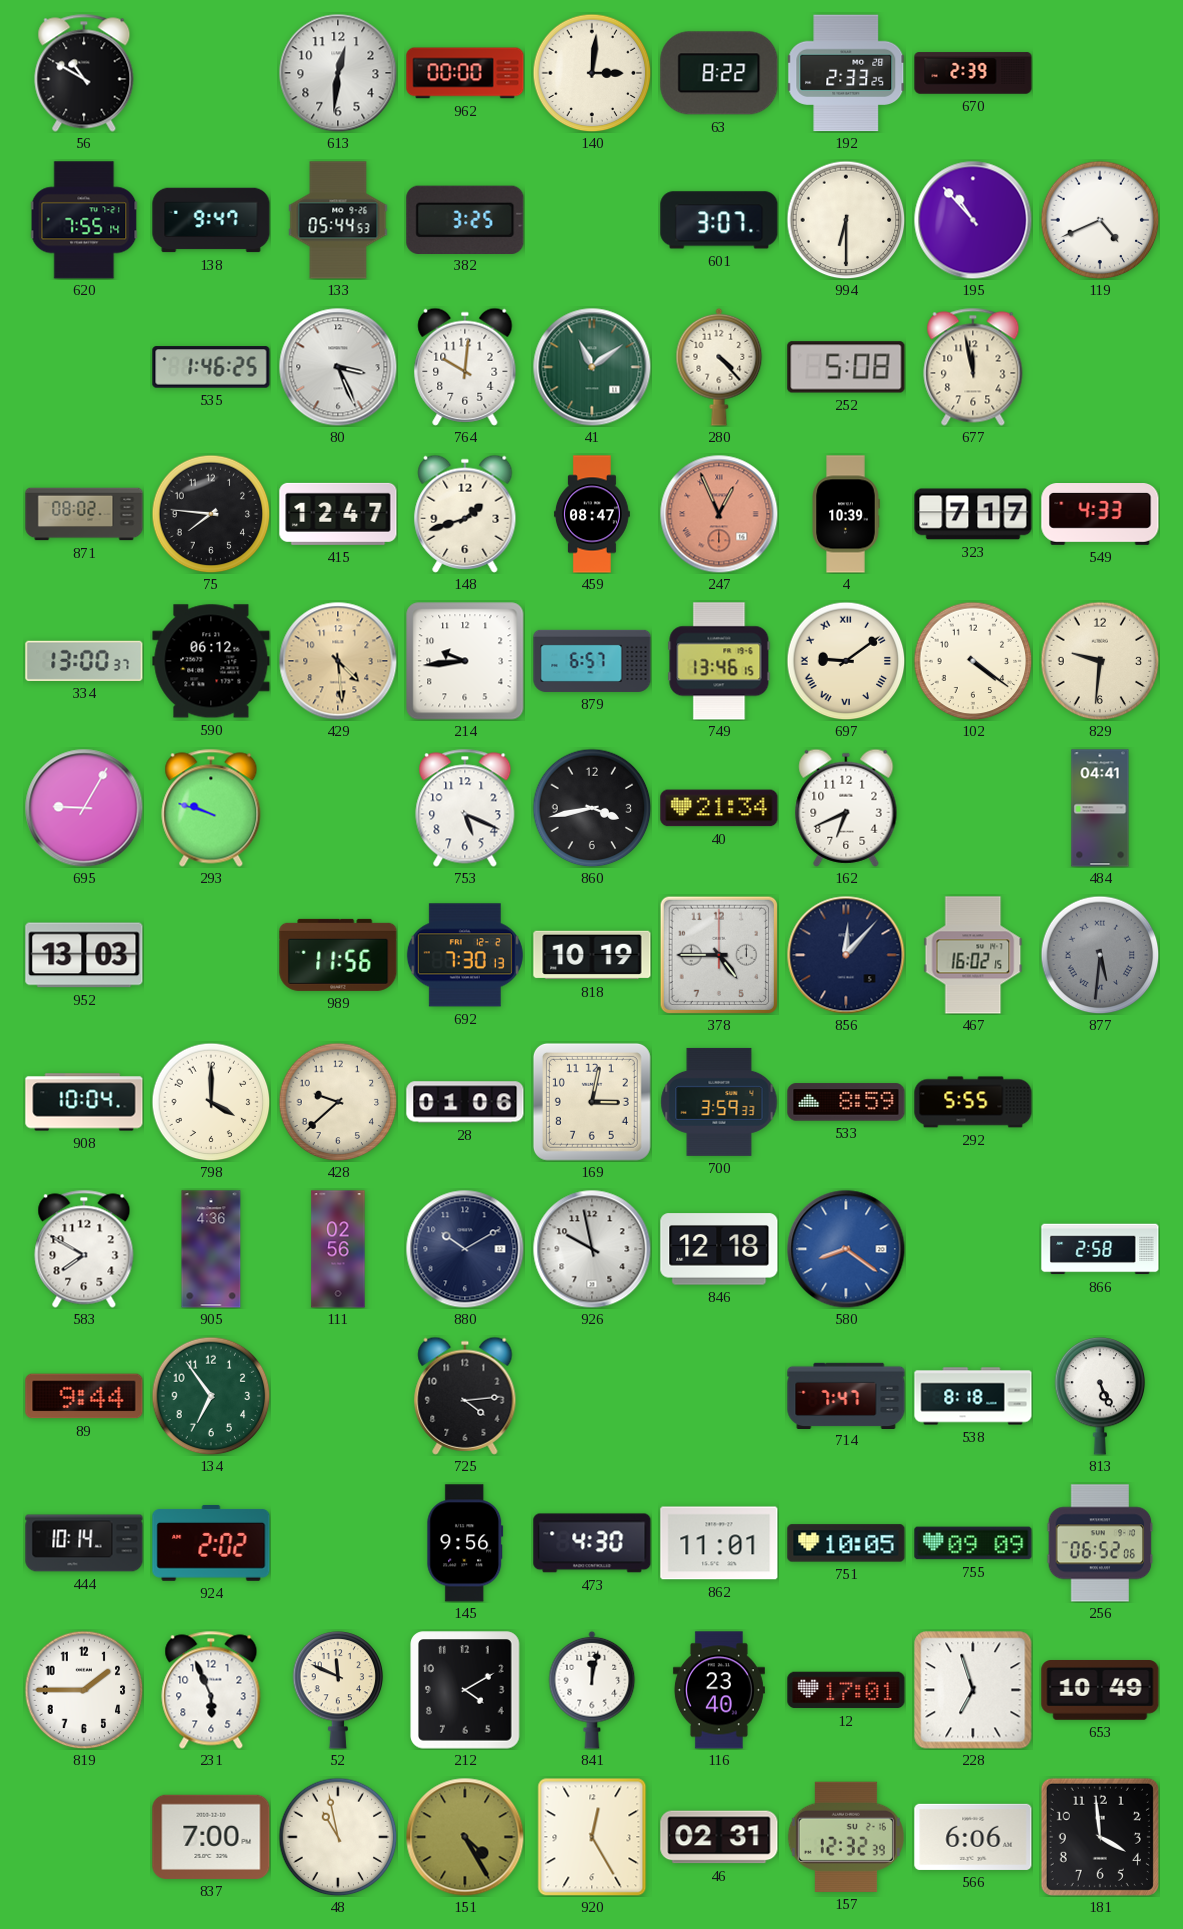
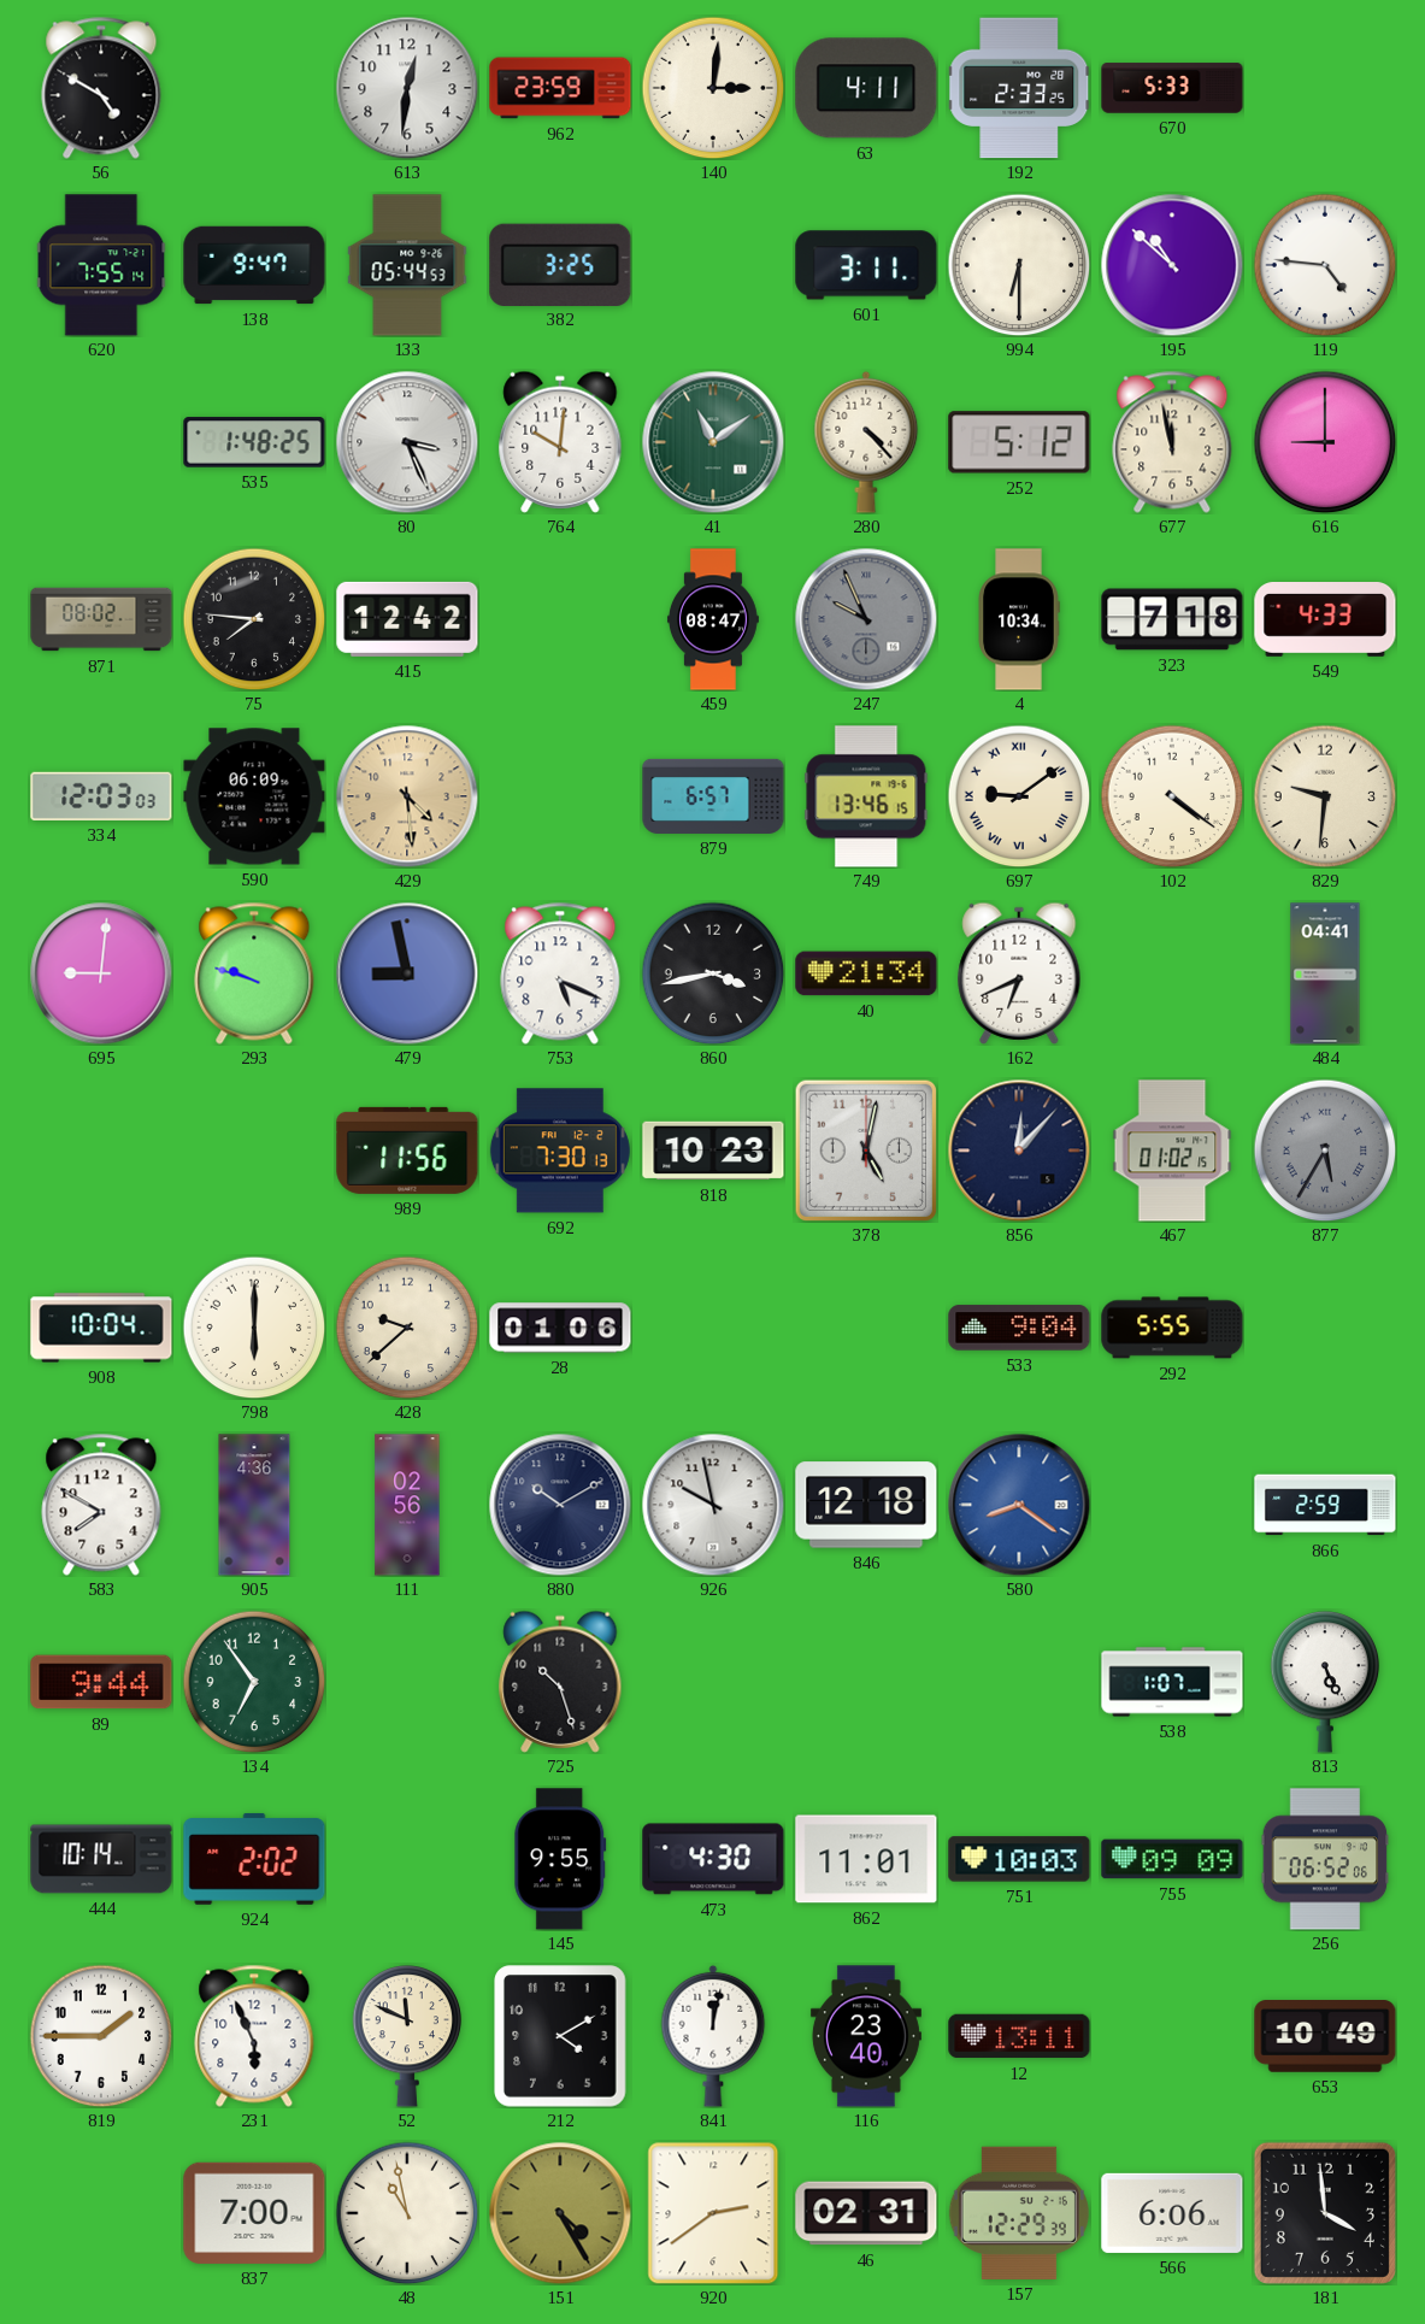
56: 10:50 -> 4:50 (101, 88)
962: 00:00 -> 23:59 (560, 88)
63: 8:22 -> 4:11 (866, 88)
670: 2:39 -> 5:33 (1172, 88)
601: 3:07 -> 3:11 (866, 265)
195: 10:53 -> 10:52 (1172, 265)
119: 4:41 -> 4:46 (1325, 265)
535: 1:46 -> 1:48 (254, 442)
252: 5:08 -> 5:12 (1019, 442)
616: none -> 9:00 (1325, 442)
415: 12:47 -> 12:42 (407, 619)
148: 1:42 -> none (465, 514)
247: 12:56 -> 9:56 (866, 619)
247 dial: salmon -> grey (866, 619)
4: 10:39 -> 10:34 (1019, 619)
323: 7:17 -> 7:18 (1172, 619)
334: 13:00 -> 12:03 (101, 796)
590: 06:12 -> 06:09 (254, 796)
214: 9:44 -> none (465, 661)
695: 9:05 -> 9:01 (101, 973)
479: none -> 8:58 (407, 973)
952: 13:03 -> none (84, 955)
818: 10:19 -> 10:23 (713, 1151)
378: 4:45 -> 5:02 (865, 1149)
467: 16:02 -> 01:02 (1172, 1151)
877: 5:31 -> 5:35 (1325, 1151)
798: 4:00 -> 6:00 (254, 1328)
169: 3:02 -> none (592, 1102)
700: 3:59 -> none (719, 1102)
533: 8:59 -> 9:04 (1019, 1328)
866: 2:58 -> 2:59 (1325, 1505)
725: 4:14 -> 10:27 (560, 1682)
714: 7:47 -> none (846, 1395)
538: 8:18 -> 1:07 (1172, 1682)
145: 9:56 -> 9:55 (560, 1859)
751: 10:05 -> 10:03 (1019, 1859)
12: 17:01 -> 13:11 (1019, 2036)
228: 6:57 -> none (973, 1690)
920: 12:25 -> 2:39 (713, 2213)
157: 12:32 -> 12:29 (1019, 2213)
